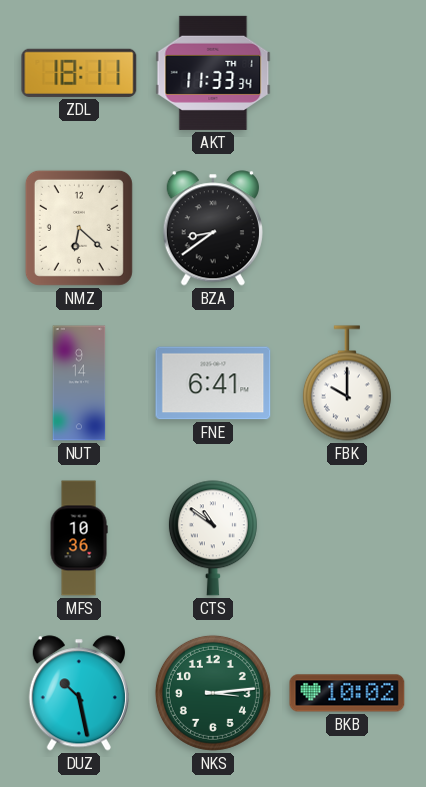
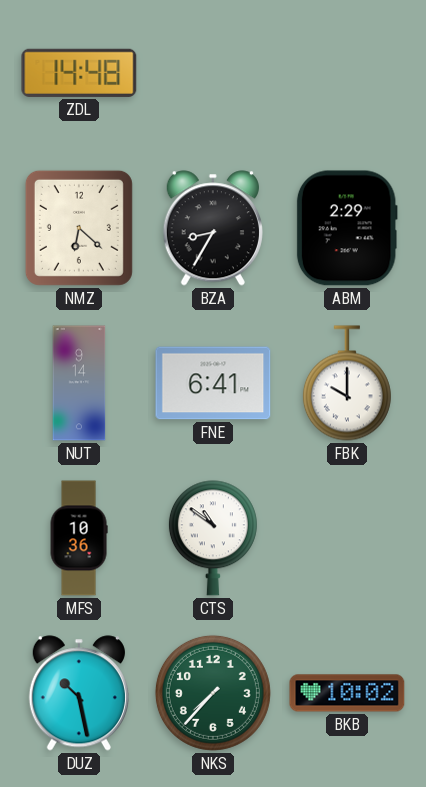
ZDL: 18:11 -> 14:48 (79, 73)
AKT: 11:33 -> none (213, 73)
BZA: 8:39 -> 8:35 (213, 228)
ABM: none -> 2:29 (347, 228)
NKS: 3:14 -> 7:37 (213, 693)
